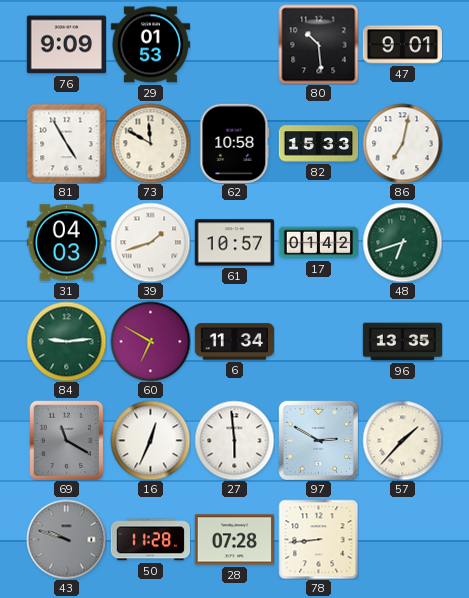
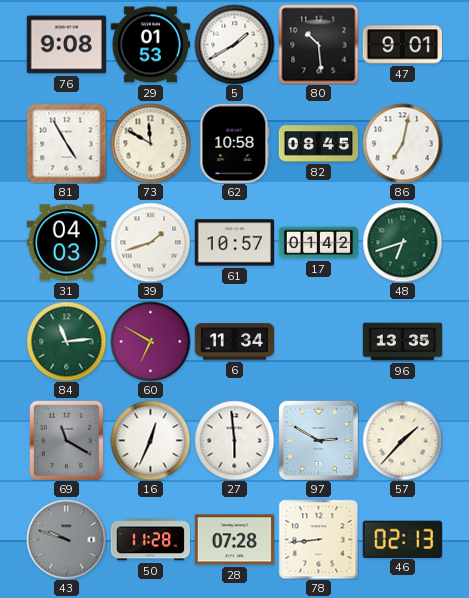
76: 9:09 -> 9:08 (66, 45)
5: none -> 1:40 (234, 44)
82: 15:33 -> 08:45 (318, 144)
84: 9:14 -> 11:14 (66, 341)
46: none -> 02:13 (402, 539)
